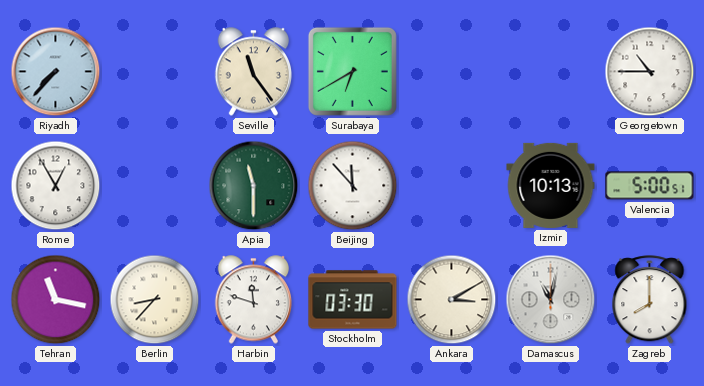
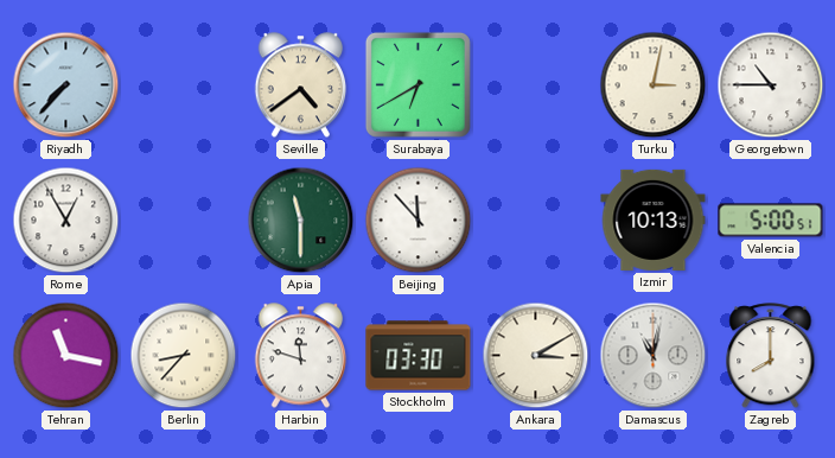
Seville: 11:24 -> 4:39 (301, 85)
Turku: none -> 3:02 (654, 85)
